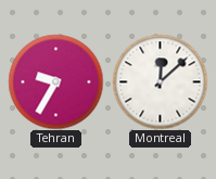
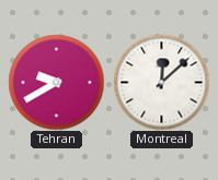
Tehran: 9:35 -> 9:40 (56, 82)
